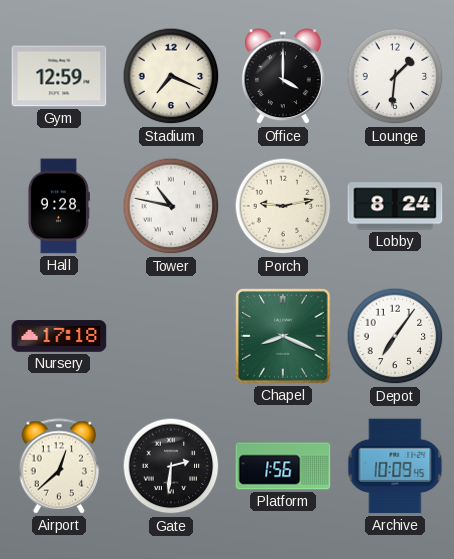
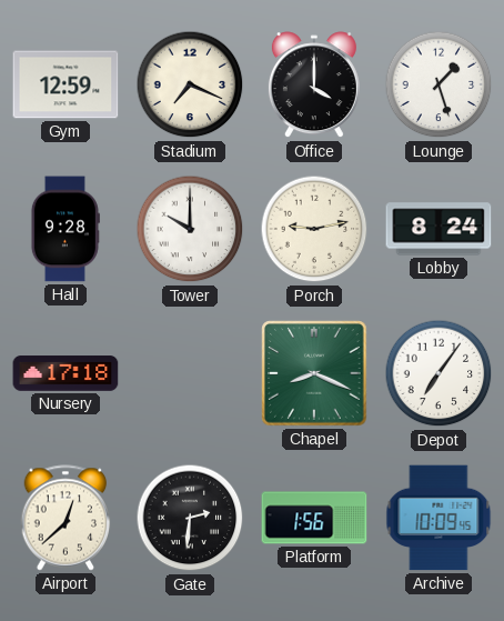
Lounge: 1:31 -> 1:27 (439, 84)
Tower: 10:47 -> 10:00 (190, 229)
